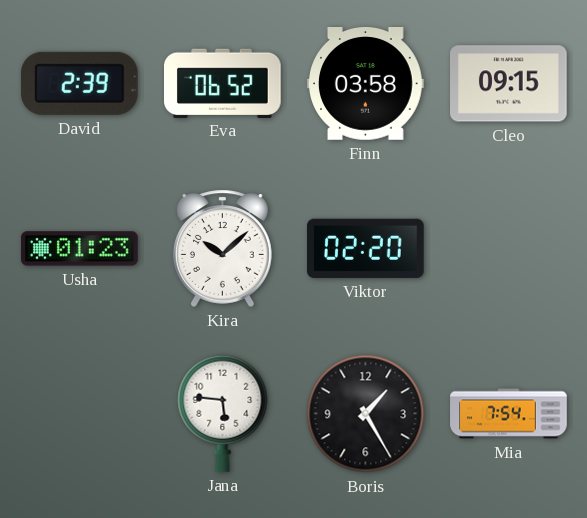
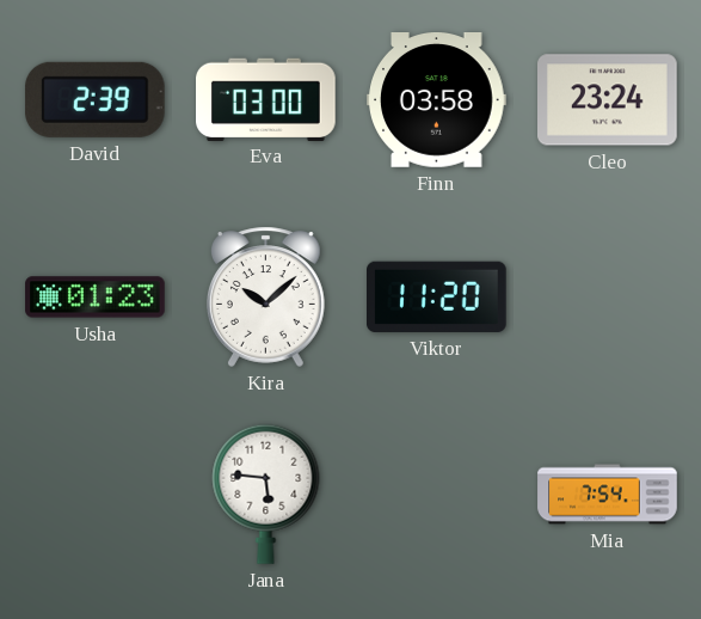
Eva: 06:52 -> 03:00 (266, 99)
Cleo: 09:15 -> 23:24 (608, 100)
Viktor: 02:20 -> 11:20 (437, 296)
Boris: 1:25 -> none (366, 414)
